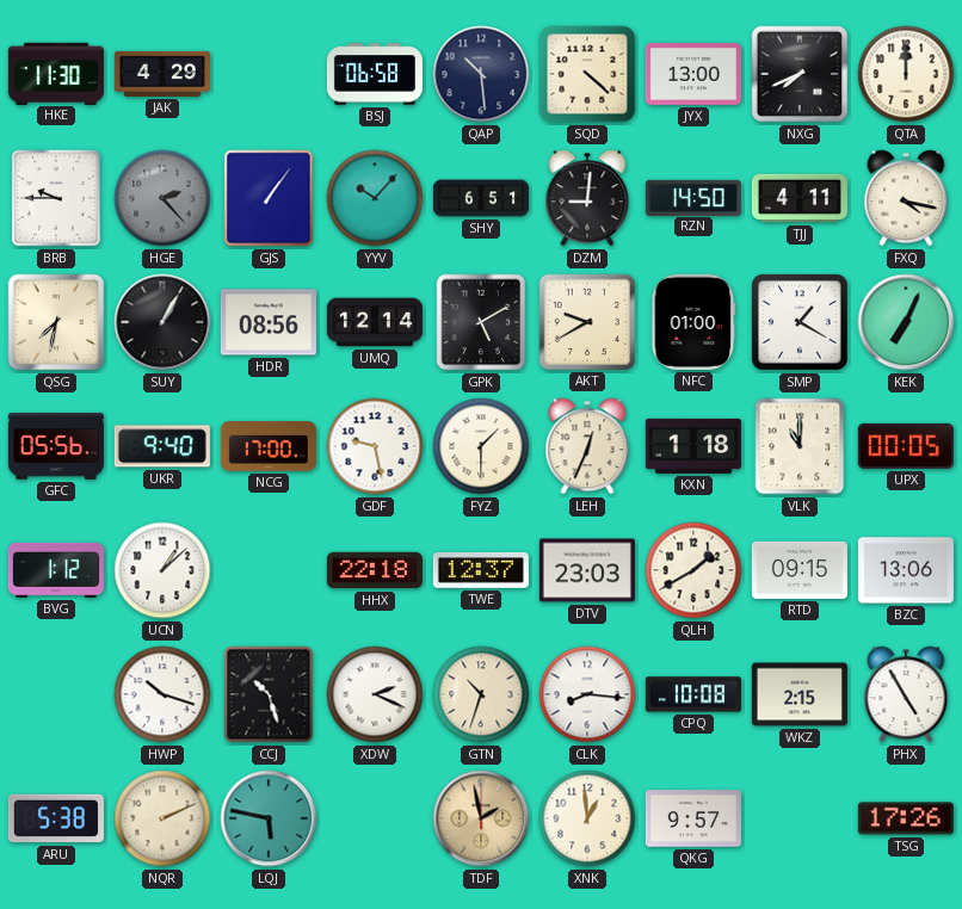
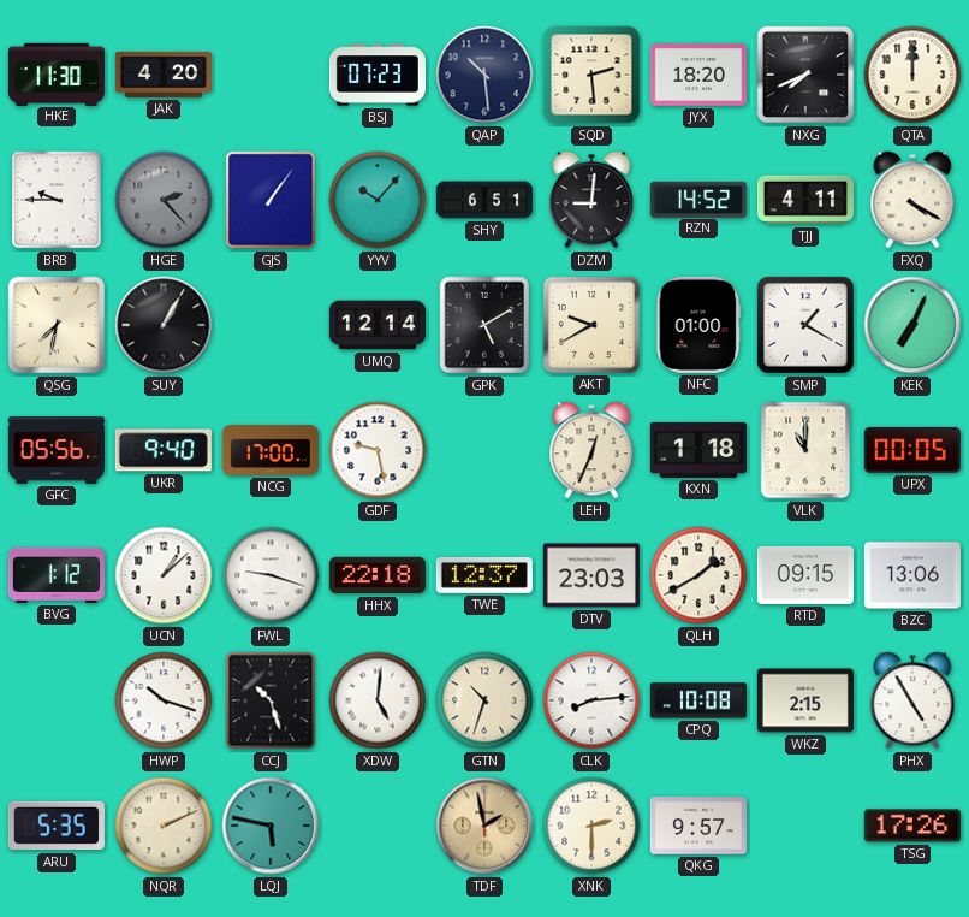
JAK: 4:29 -> 4:20 (164, 75)
BSJ: 06:58 -> 07:23 (378, 75)
SQD: 4:22 -> 2:29 (591, 75)
JYX: 13:00 -> 18:20 (698, 76)
RZN: 14:50 -> 14:52 (698, 199)
FXQ: 4:17 -> 4:20 (912, 200)
HDR: 08:56 -> none (269, 322)
FYZ: 1:30 -> none (481, 446)
FWL: none -> 9:18 (271, 575)
XDW: 2:19 -> 5:01 (378, 700)
CLK: 8:16 -> 8:14 (591, 700)
ARU: 5:38 -> 5:35 (57, 826)
XNK: 12:59 -> 2:30 (591, 826)
